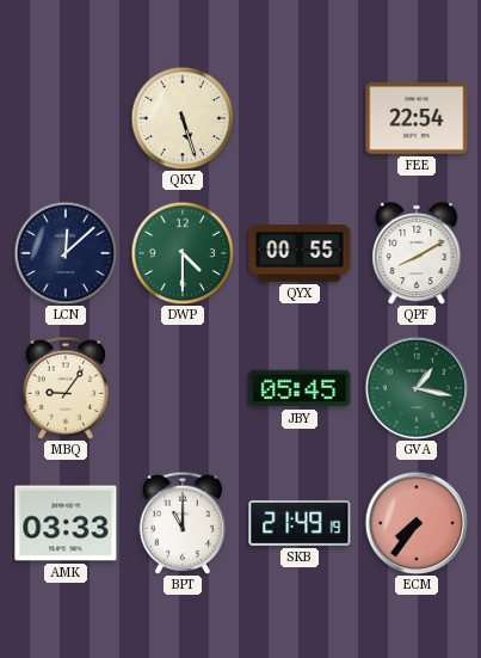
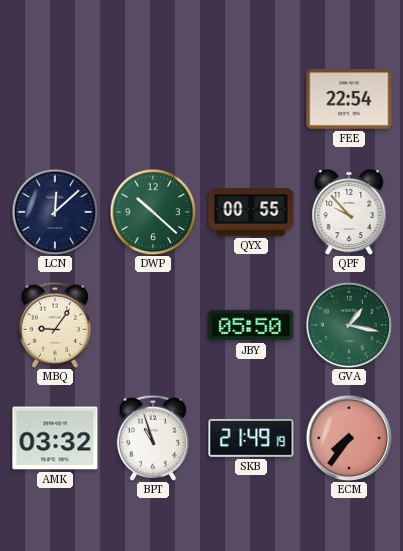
QKY: 5:27 -> none (183, 118)
DWP: 4:30 -> 10:22 (153, 212)
QPF: 8:10 -> 9:53 (349, 212)
JBY: 05:45 -> 05:50 (251, 325)
AMK: 03:33 -> 03:32 (55, 438)
BPT: 11:00 -> 10:57 (153, 438)
